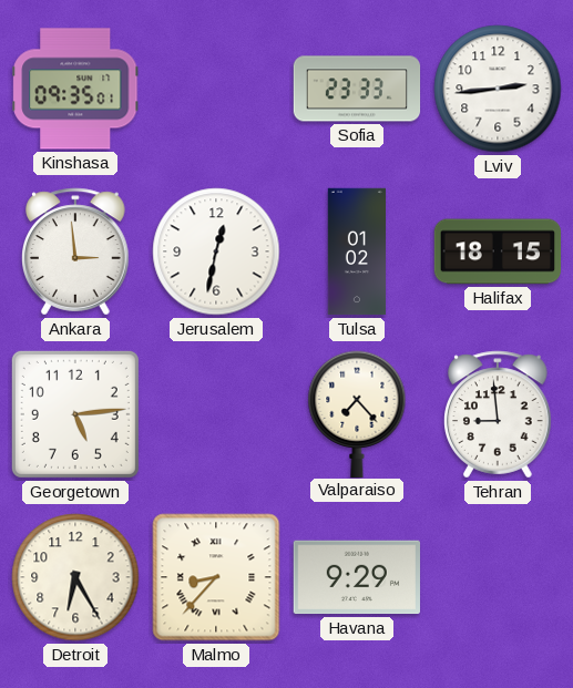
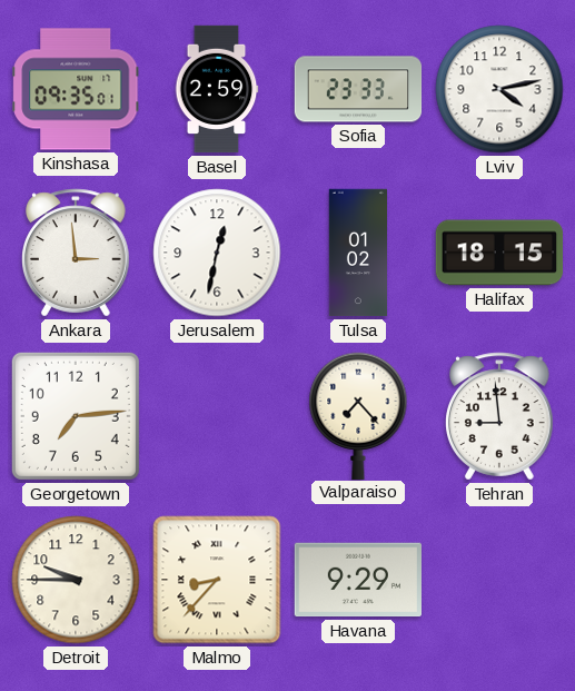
Basel: none -> 2:59 (217, 89)
Lviv: 2:44 -> 4:13 (499, 89)
Georgetown: 5:14 -> 7:14 (76, 416)
Detroit: 6:25 -> 9:45 (76, 580)
